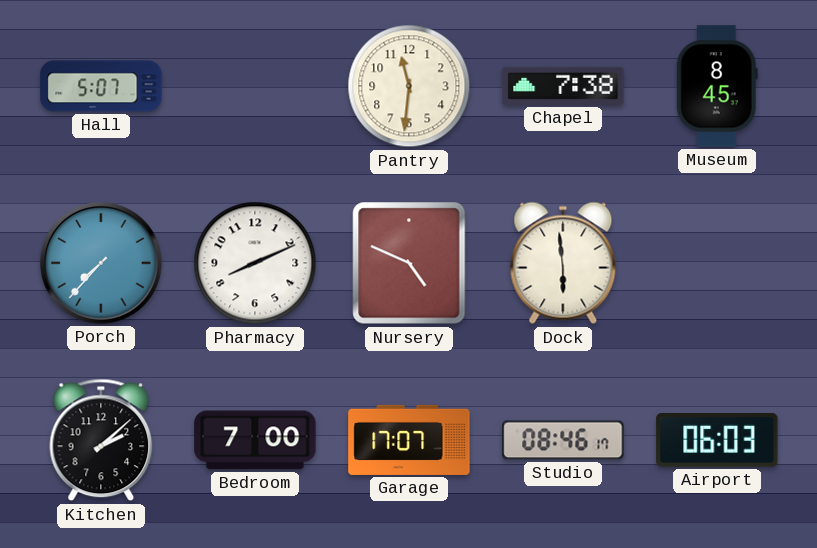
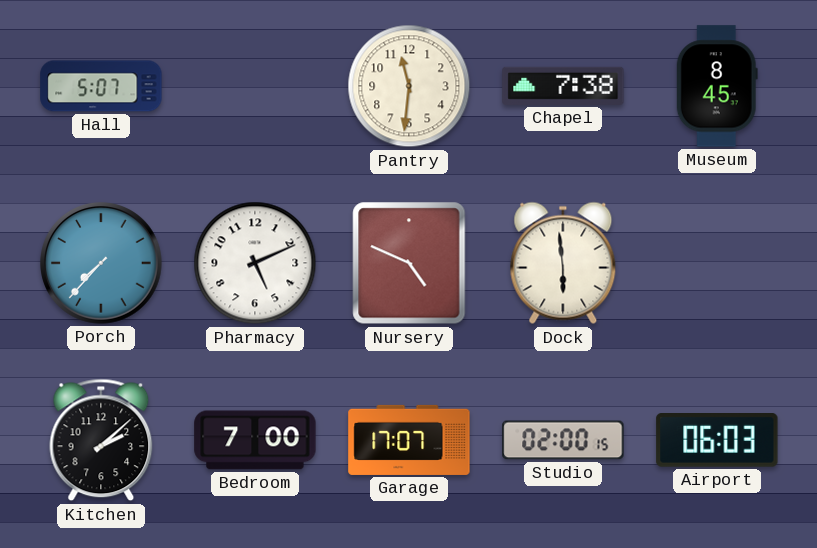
Pharmacy: 8:11 -> 5:11 (255, 263)
Studio: 08:46 -> 02:00 (563, 440)
